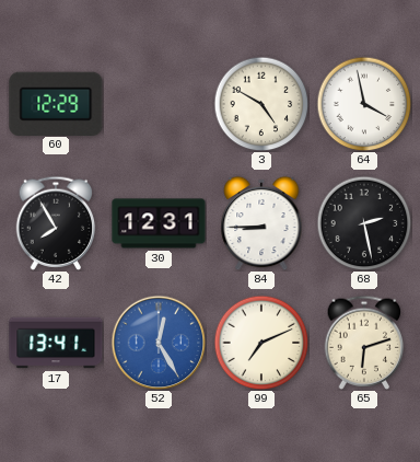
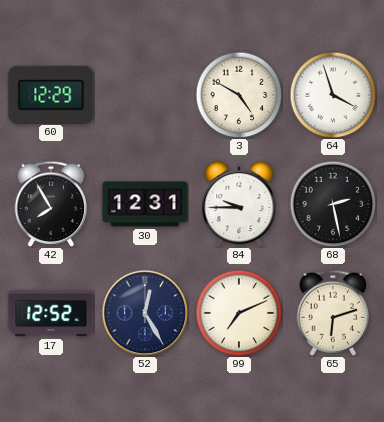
64: 3:58 -> 3:57 (333, 95)
84: 8:45 -> 9:45 (239, 204)
17: 13:41 -> 12:52 (51, 313)
52 dial: blue -> navy (145, 313)
